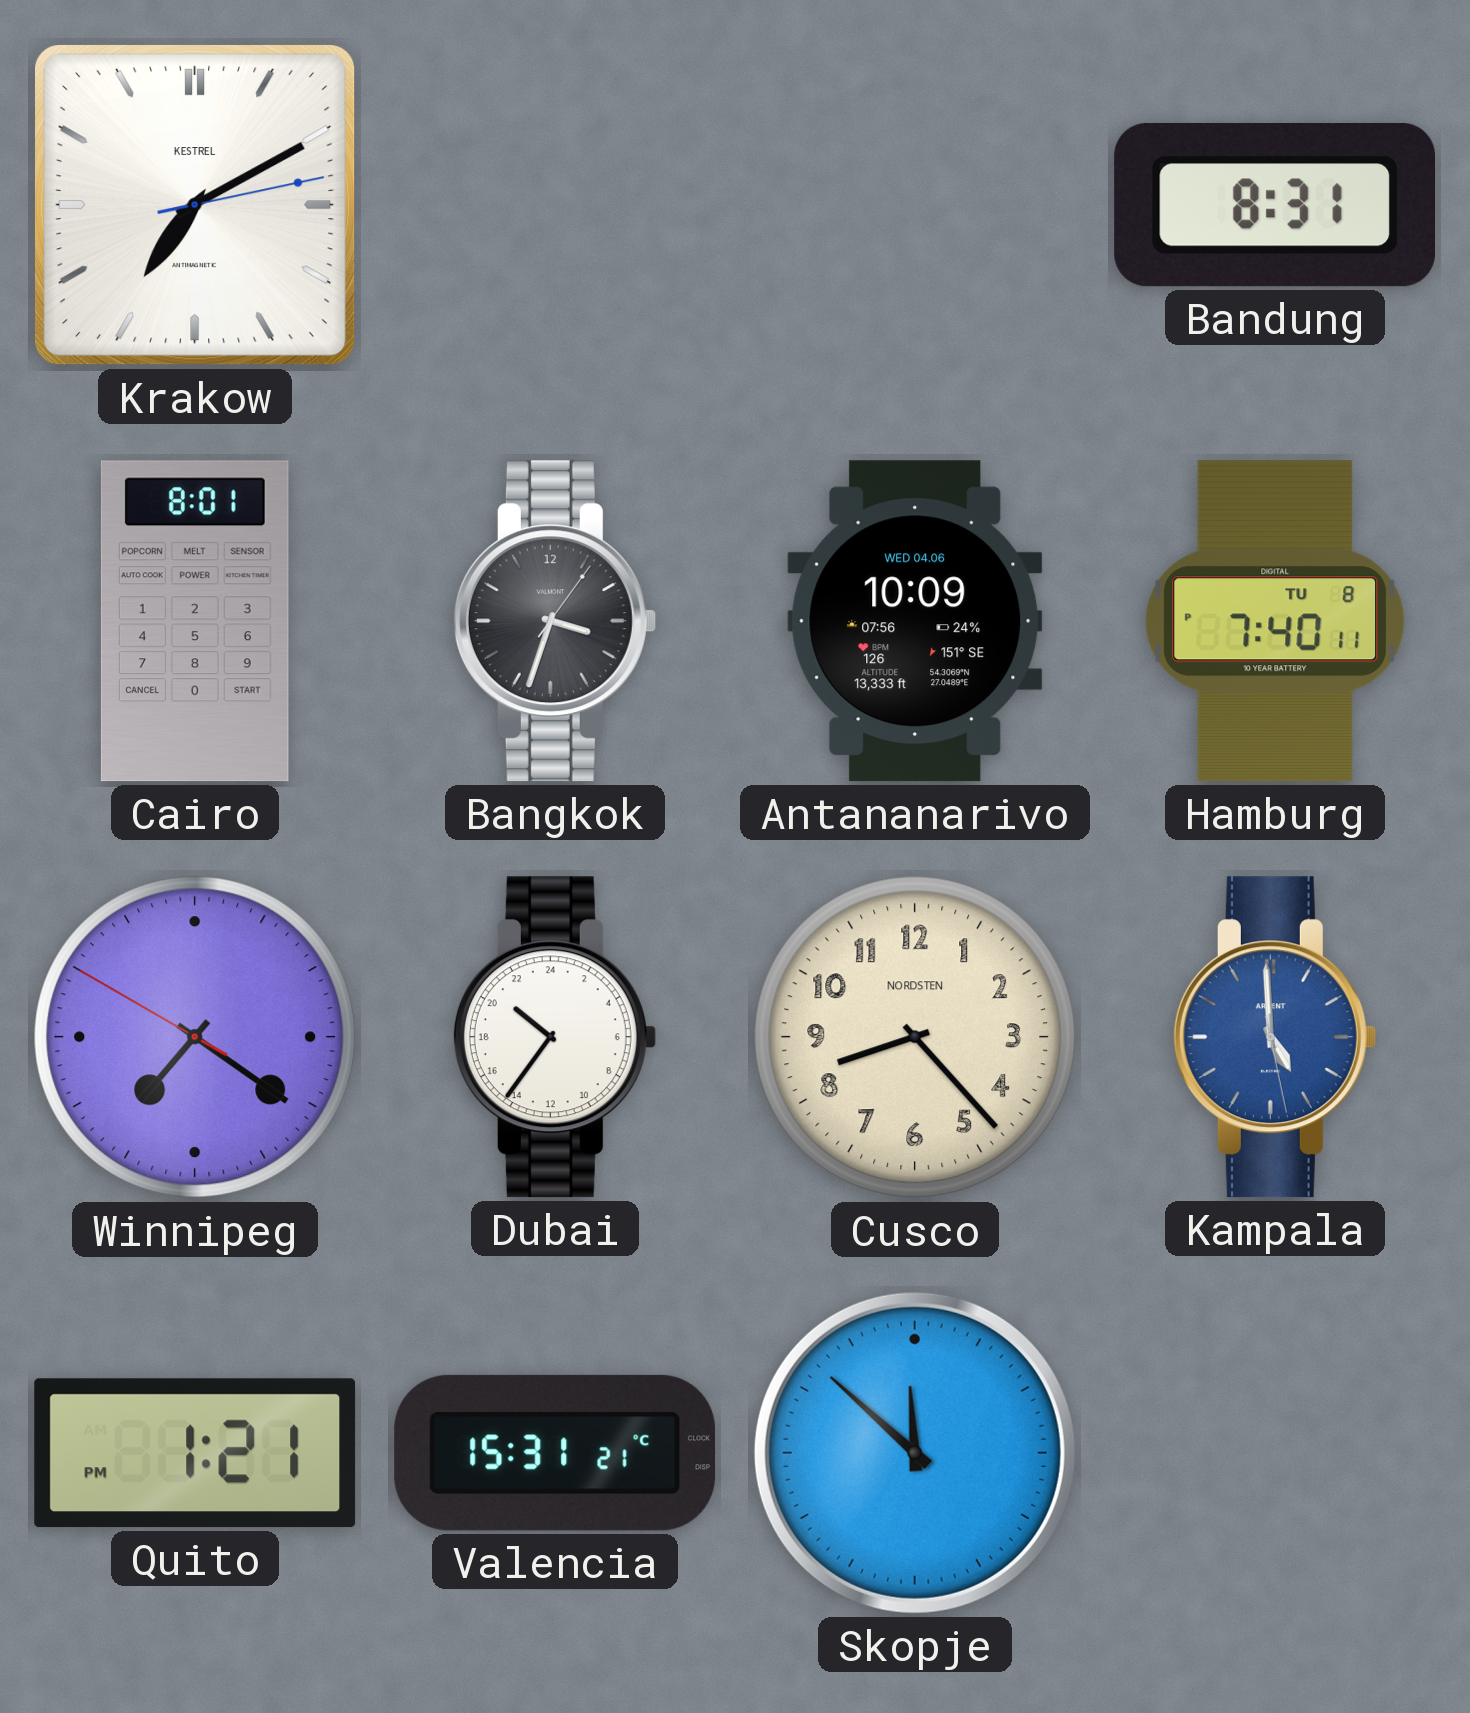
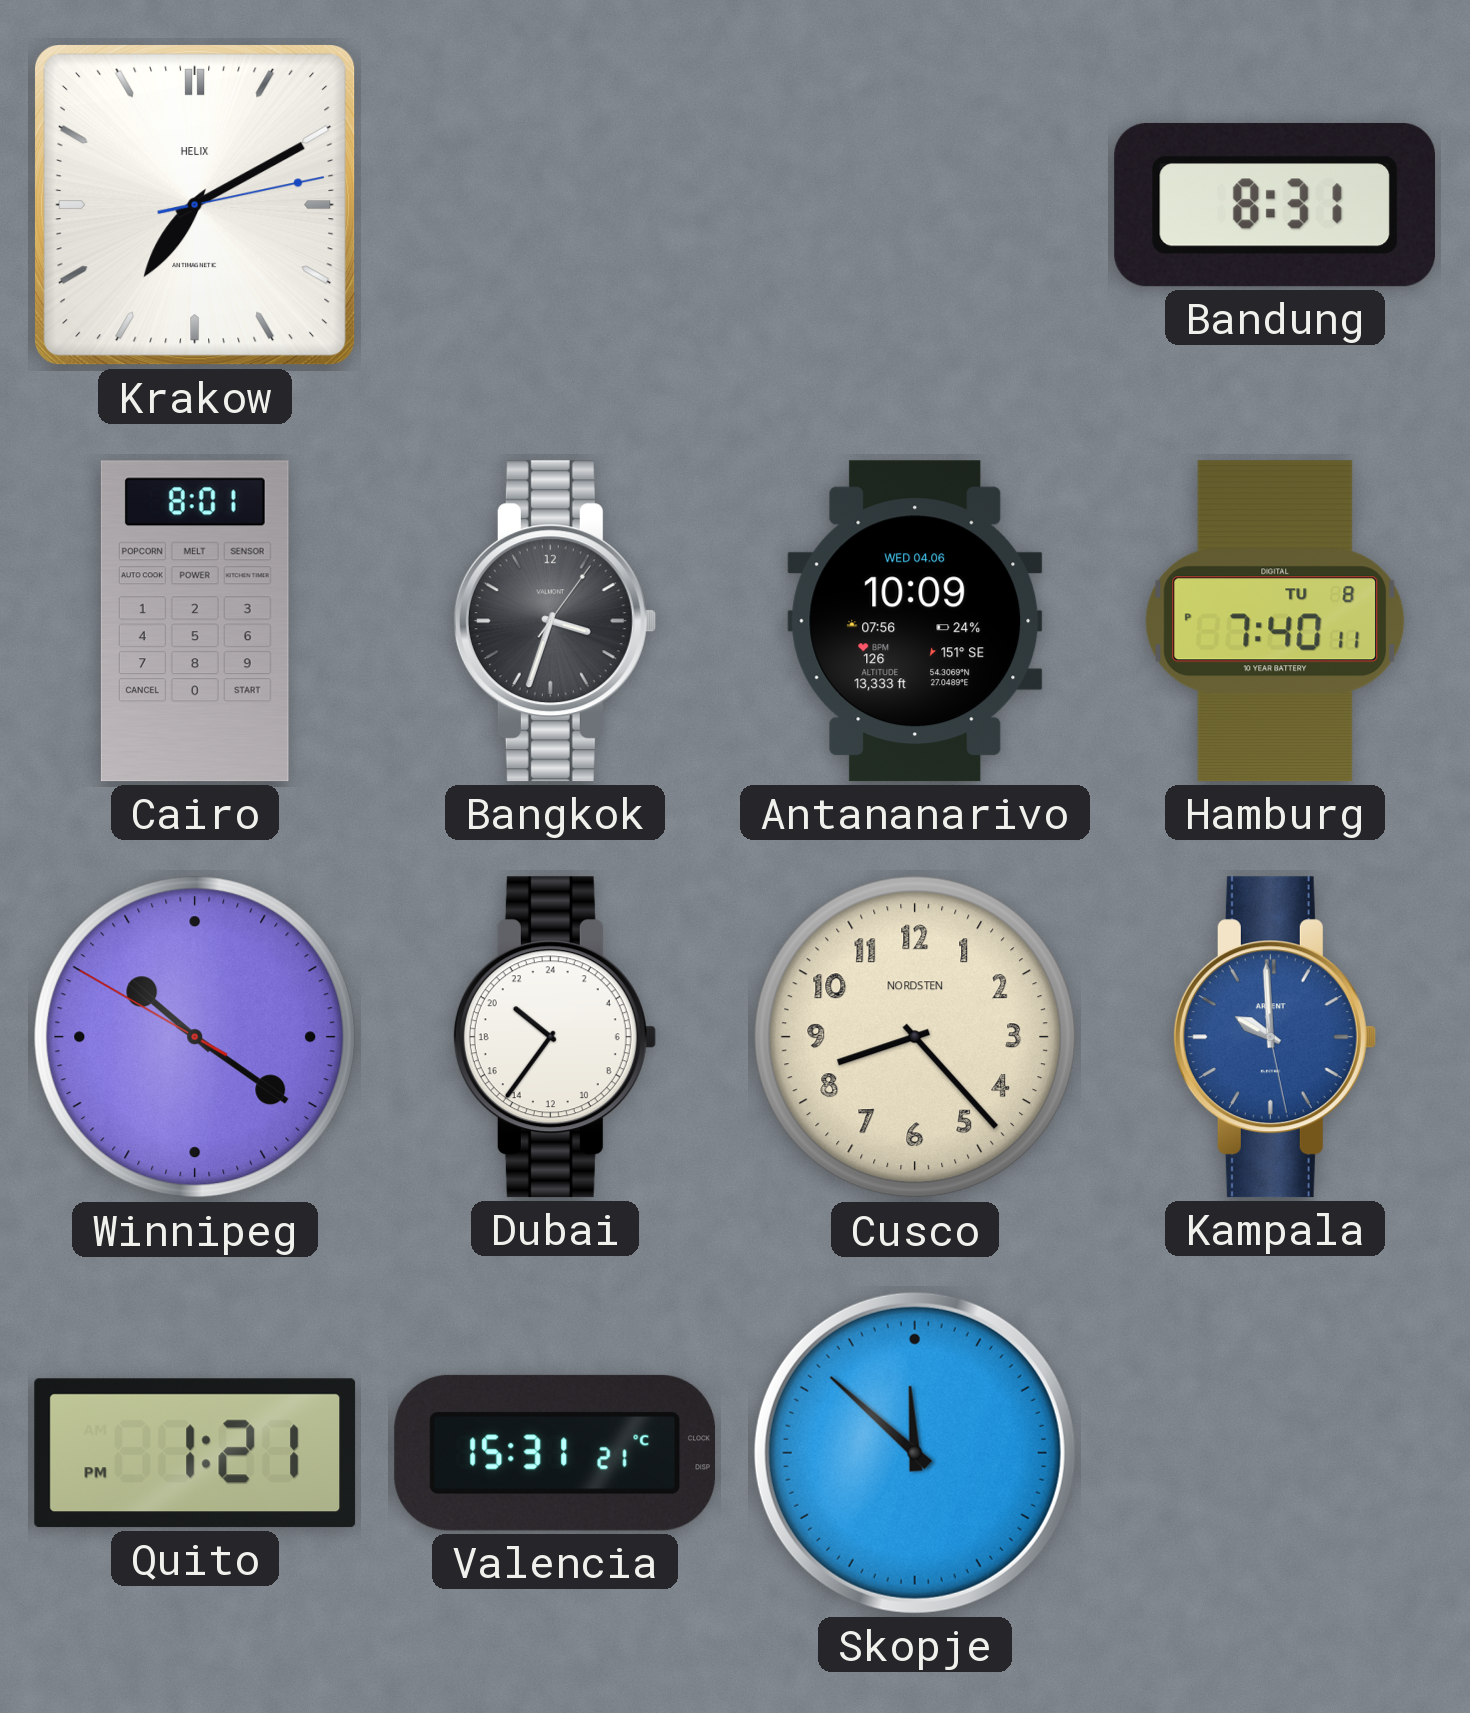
Krakow brand: KESTREL -> HELIX (196, 206)
Winnipeg: 7:20 -> 10:20 (195, 1037)
Kampala: 4:59 -> 9:59 (1274, 1037)
